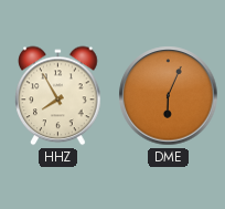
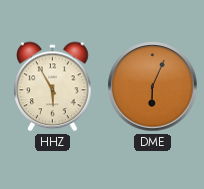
HHZ: 7:55 -> 5:55 (53, 87)
